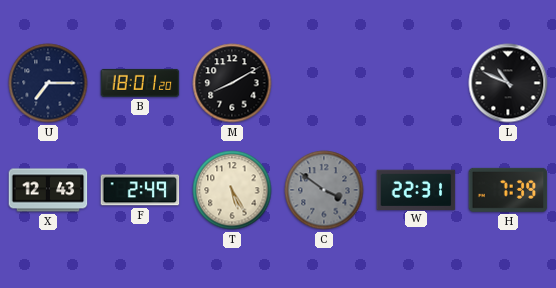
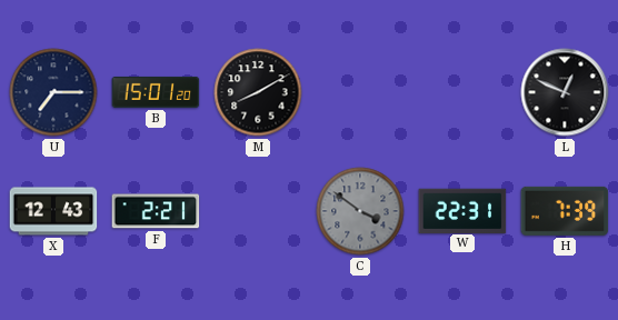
B: 18:01 -> 15:01 (156, 92)
L: 10:49 -> 12:49 (565, 92)
F: 2:49 -> 2:21 (156, 211)
T: 5:25 -> none (232, 190)
